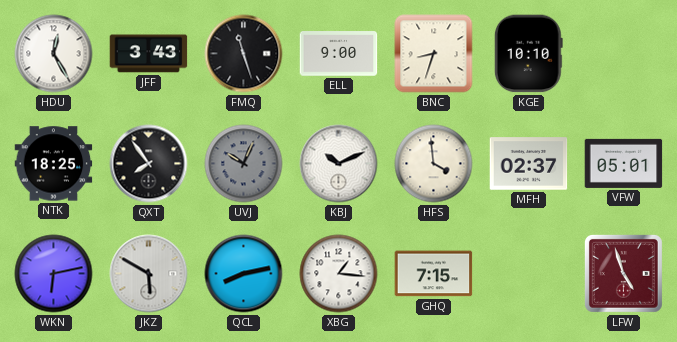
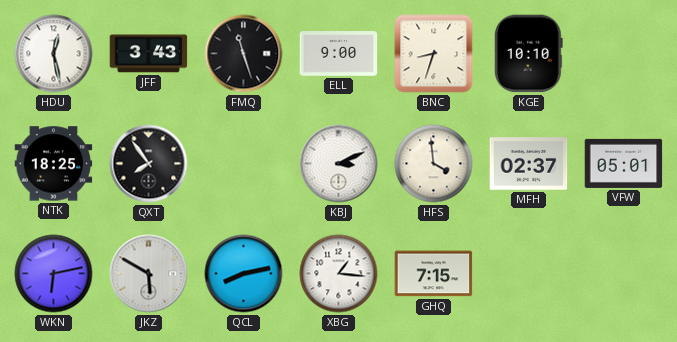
HDU: 12:25 -> 12:28 (54, 54)
UVJ: 10:04 -> none (244, 164)
KBJ: 10:11 -> 3:11 (339, 164)
LFW: 4:57 -> none (623, 273)
